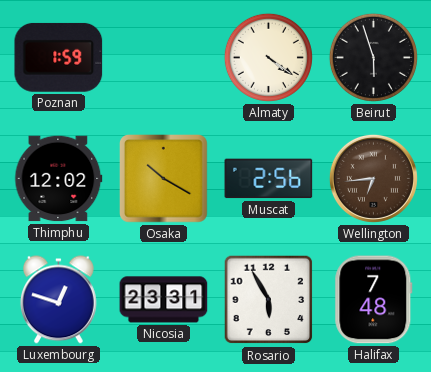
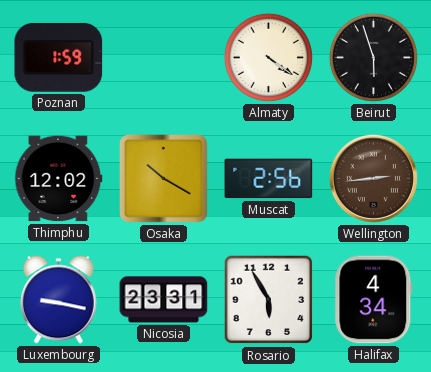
Wellington: 6:44 -> 2:44 (373, 178)
Luxembourg: 12:48 -> 9:17 (58, 300)
Halifax: 7:48 -> 4:34 (374, 300)
